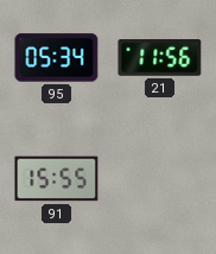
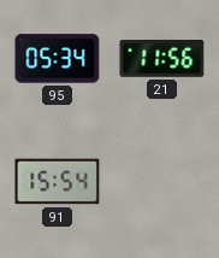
91: 15:55 -> 15:54 (58, 182)
